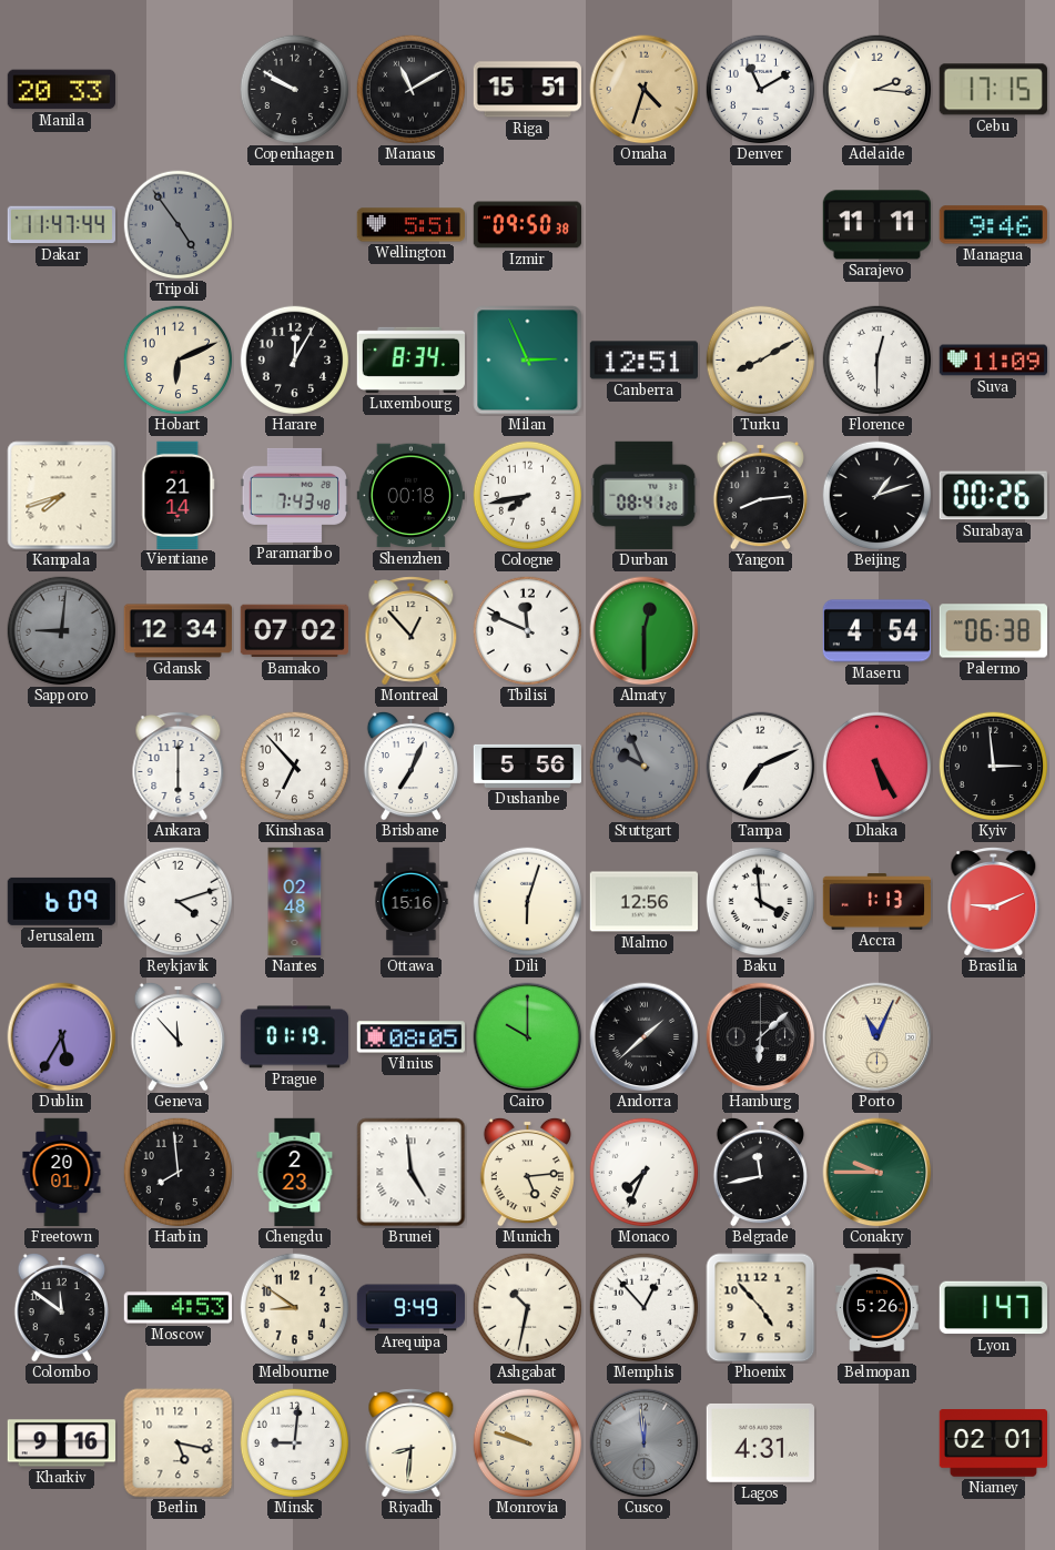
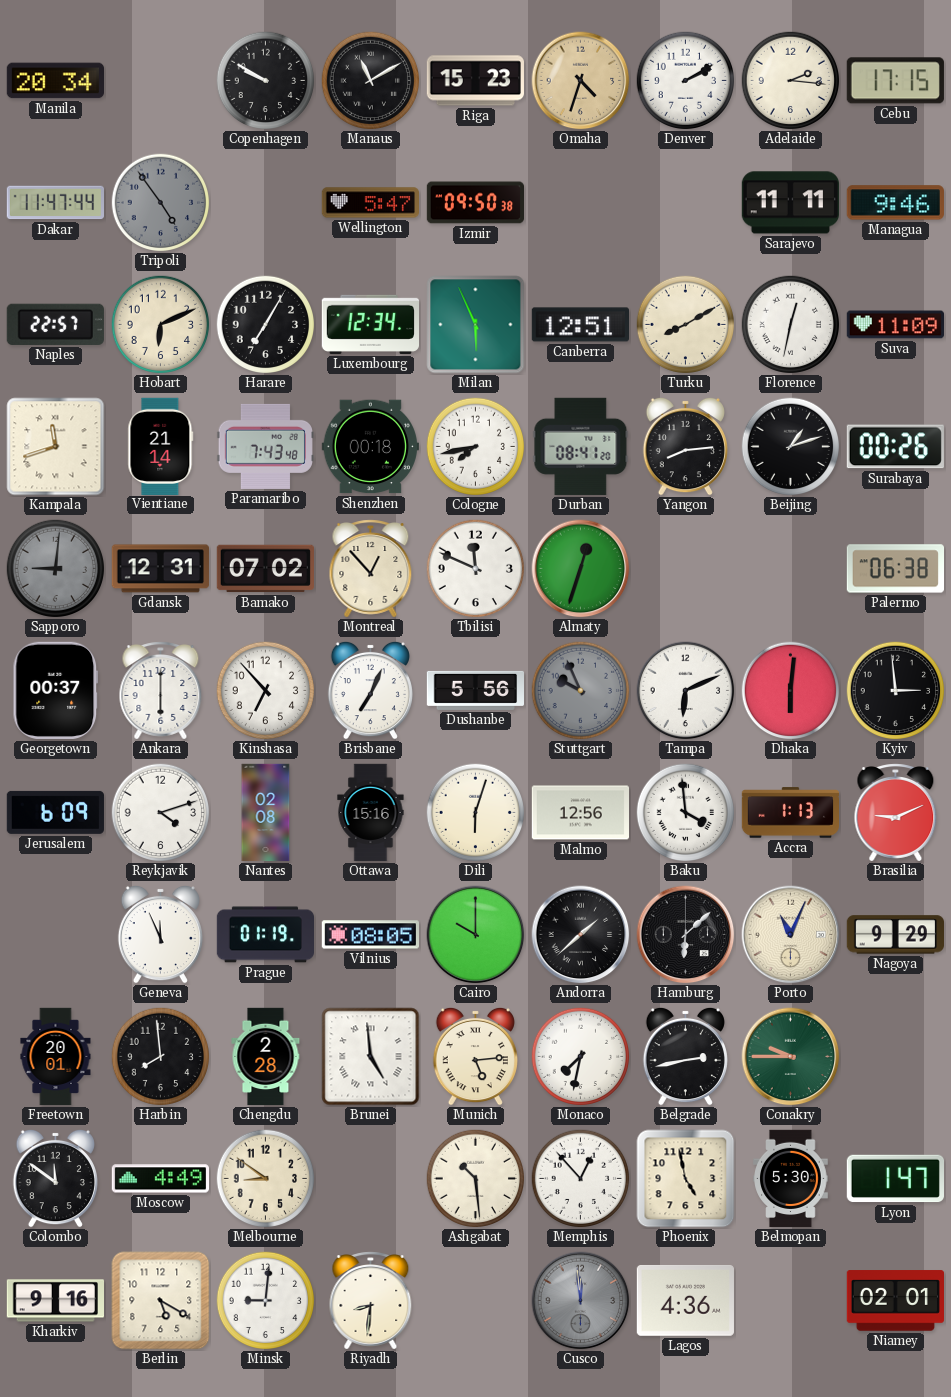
Manila: 20:33 -> 20:34 (55, 81)
Riga: 15:51 -> 15:23 (475, 81)
Denver: 11:10 -> 2:10 (686, 81)
Wellington: 5:51 -> 5:47 (370, 203)
Naples: none -> 22:57 (55, 324)
Harare: 12:05 -> 7:05 (266, 325)
Luxembourg: 8:34 -> 12:34 (370, 324)
Milan: 2:56 -> 5:56 (476, 325)
Florence: 12:30 -> 12:32 (791, 325)
Kampala: 7:42 -> 11:42 (56, 447)
Gdansk: 12:34 -> 12:31 (160, 569)
Almaty: 12:30 -> 12:33 (581, 569)
Maseru: 4:54 -> none (876, 631)
Georgetown: none -> 00:37 (56, 690)
Tampa: 7:11 -> 6:11 (686, 691)
Dhaka: 5:25 -> 6:01 (791, 691)
Nantes: 02:48 -> 02:08 (266, 813)
Dublin: 5:35 -> none (62, 1037)
Geneva: 11:53 -> 11:56 (160, 934)
Nagoya: none -> 9:29 (895, 935)
Chengdu: 2:23 -> 2:28 (266, 1057)
Monaco: 7:34 -> 7:32 (581, 1057)
Belgrade: 11:43 -> 2:43 (685, 1056)
Moscow: 4:53 -> 4:49 (160, 1179)
Arequipa: 9:49 -> none (410, 1308)
Ashgabat: 10:32 -> 10:29 (476, 1179)
Phoenix: 4:53 -> 4:58 (686, 1179)
Belmopan: 5:26 -> 5:30 (791, 1179)
Berlin: 5:17 -> 5:20 (161, 1301)
Monrovia: 9:48 -> none (528, 1443)
Lagos: 4:31 -> 4:36 (685, 1300)
